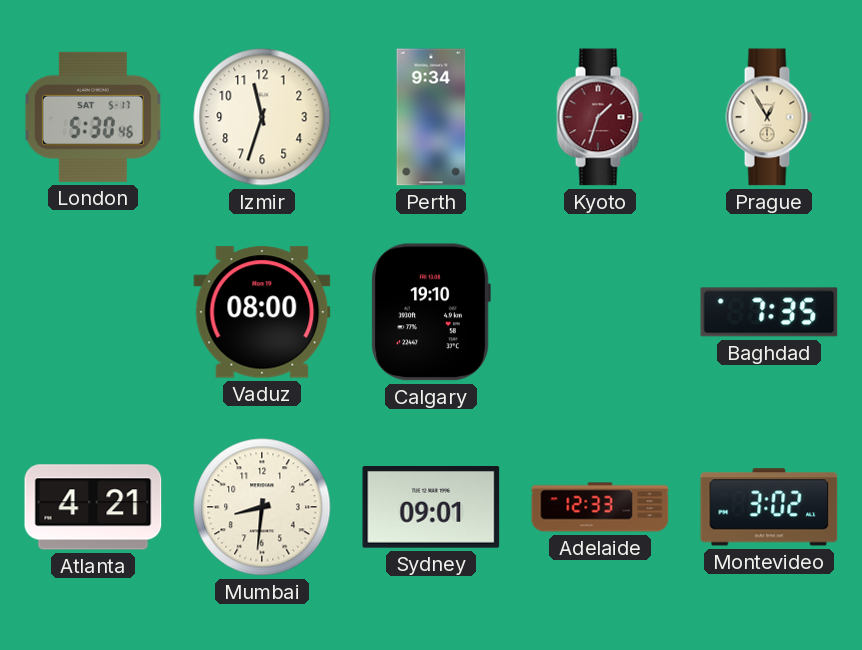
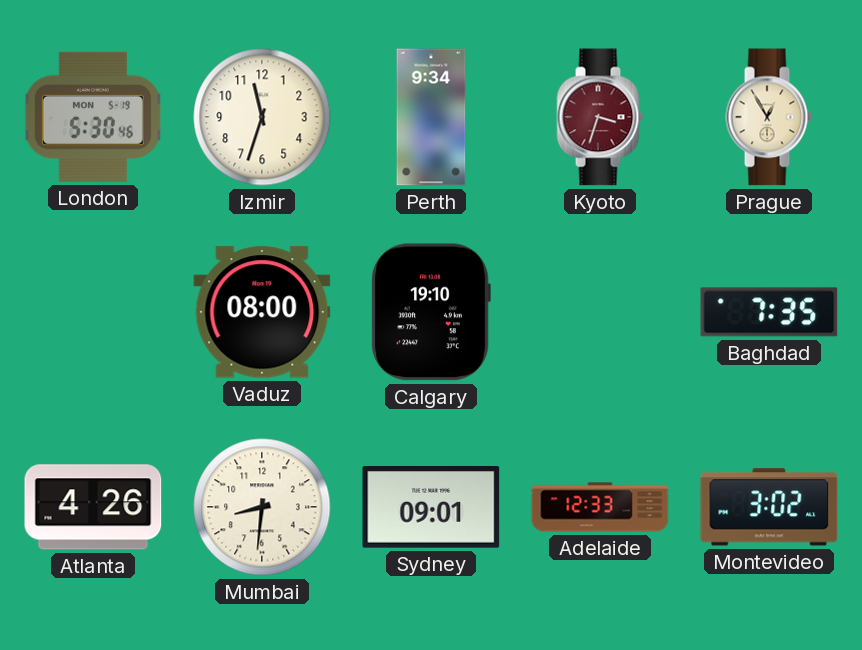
London date: SAT 5-17 -> MON 5-19 (93, 117)
Kyoto: 1:33 -> 3:33 (600, 117)
Atlanta: 4:21 -> 4:26 (93, 507)
